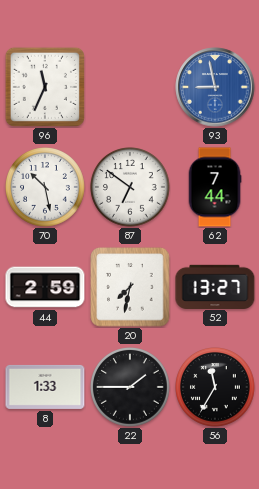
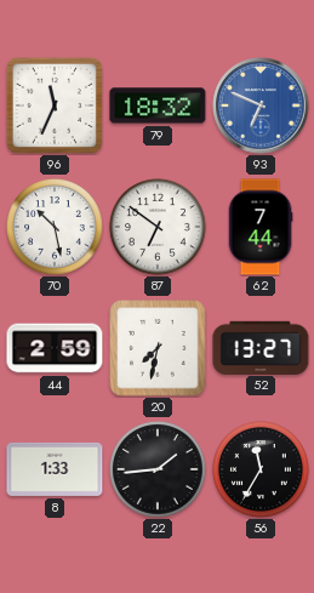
79: none -> 18:32 (158, 106)
93: 8:58 -> 6:49 (261, 106)
22: 1:45 -> 1:44 (159, 471)
